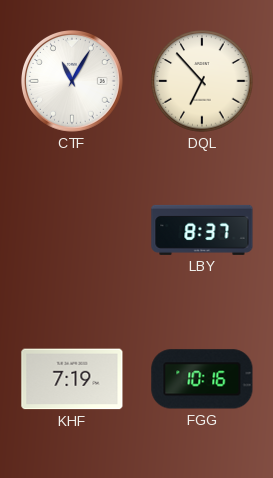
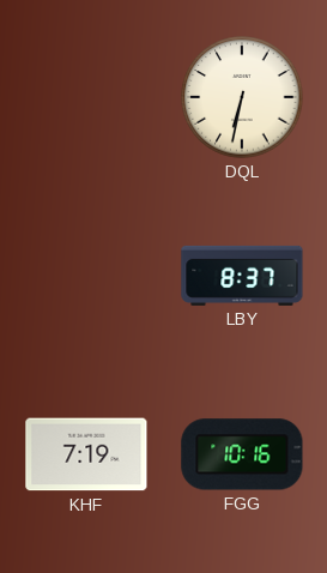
CTF: 11:05 -> none (73, 82)
DQL: 6:53 -> 6:32 (242, 97)
